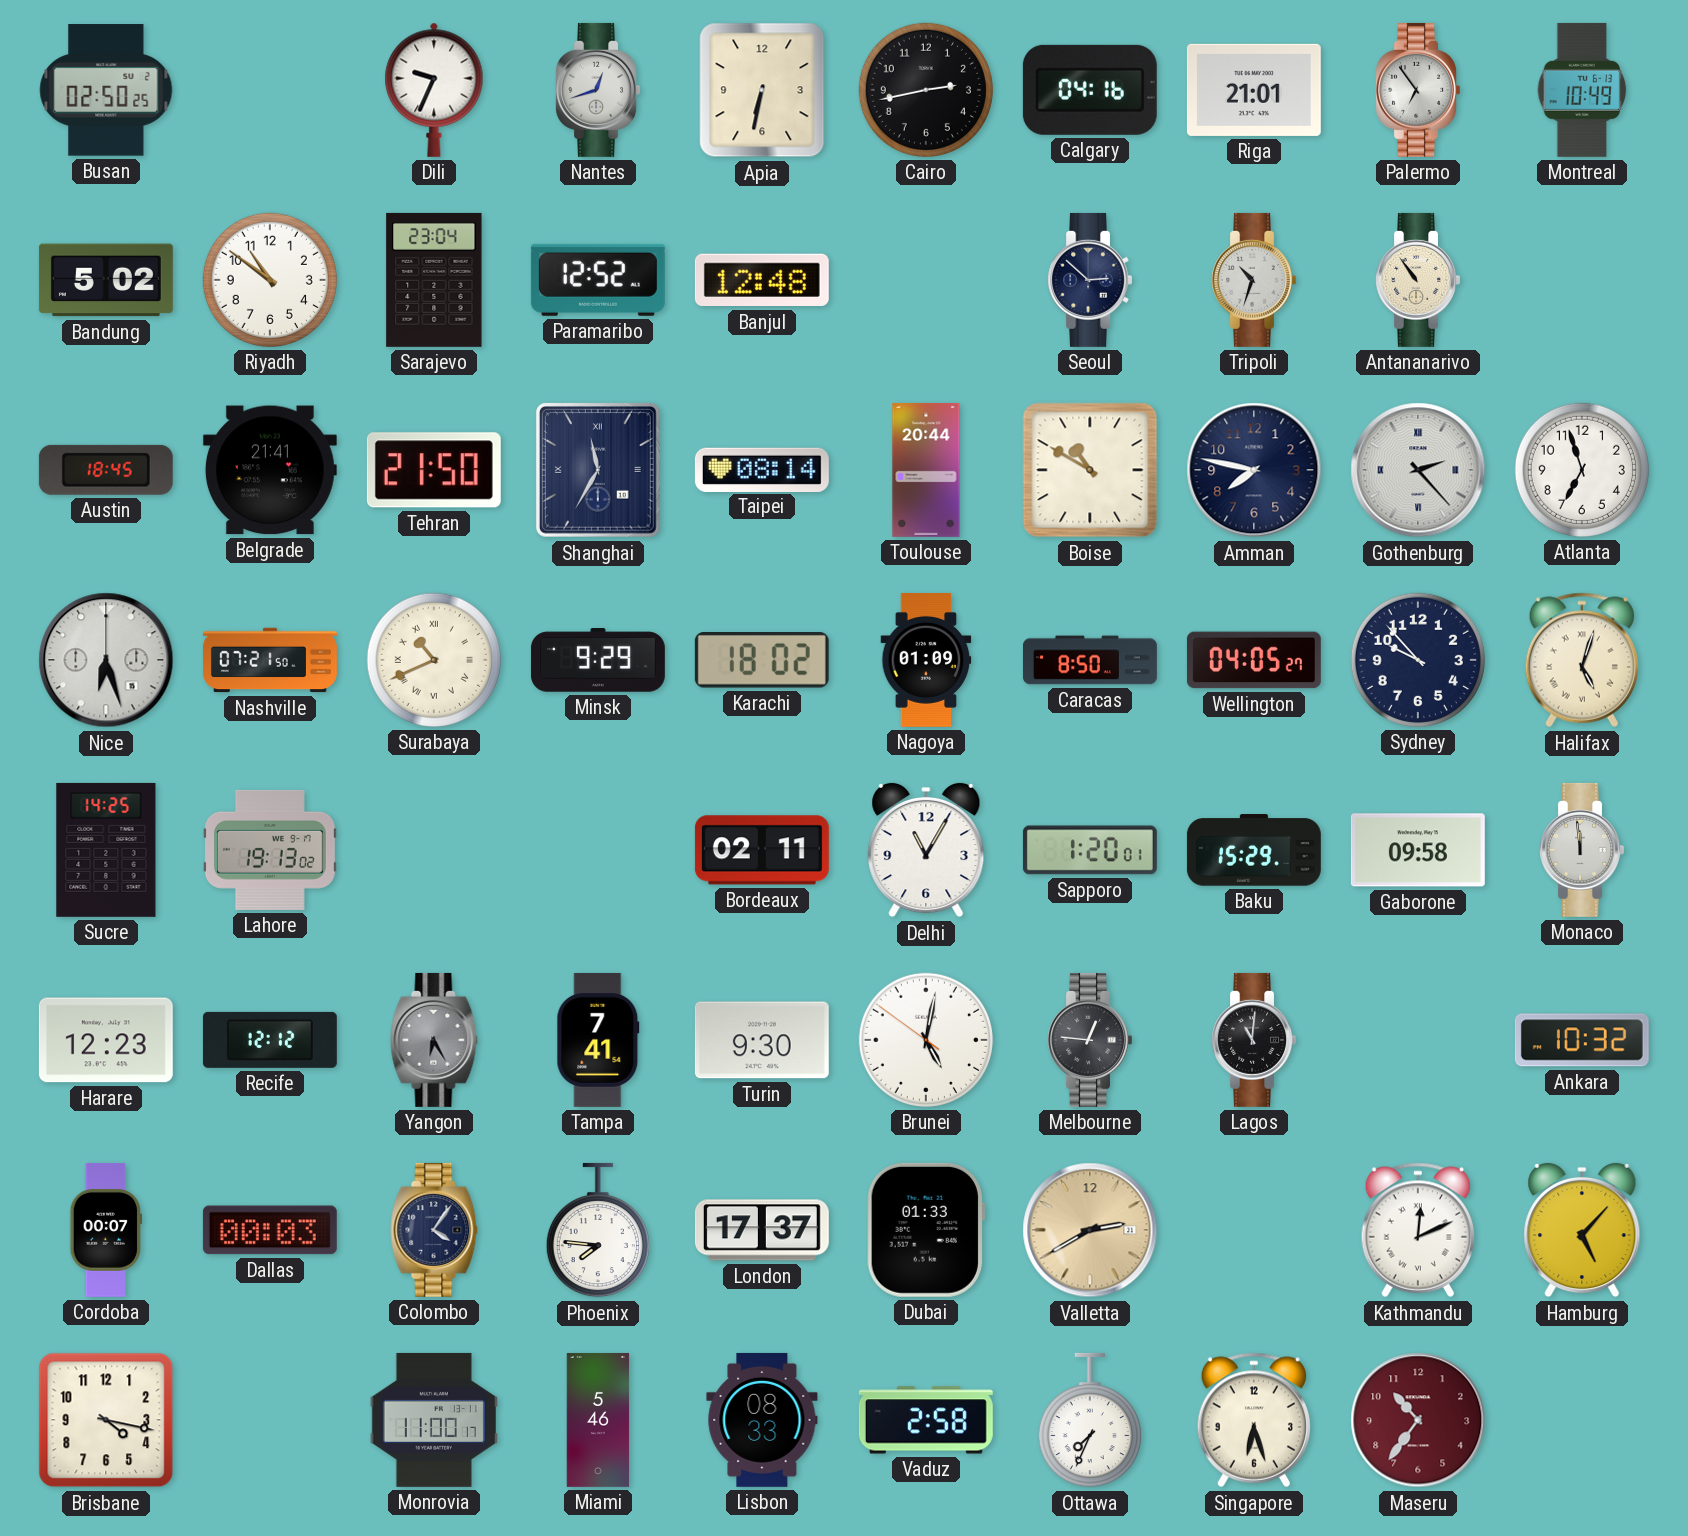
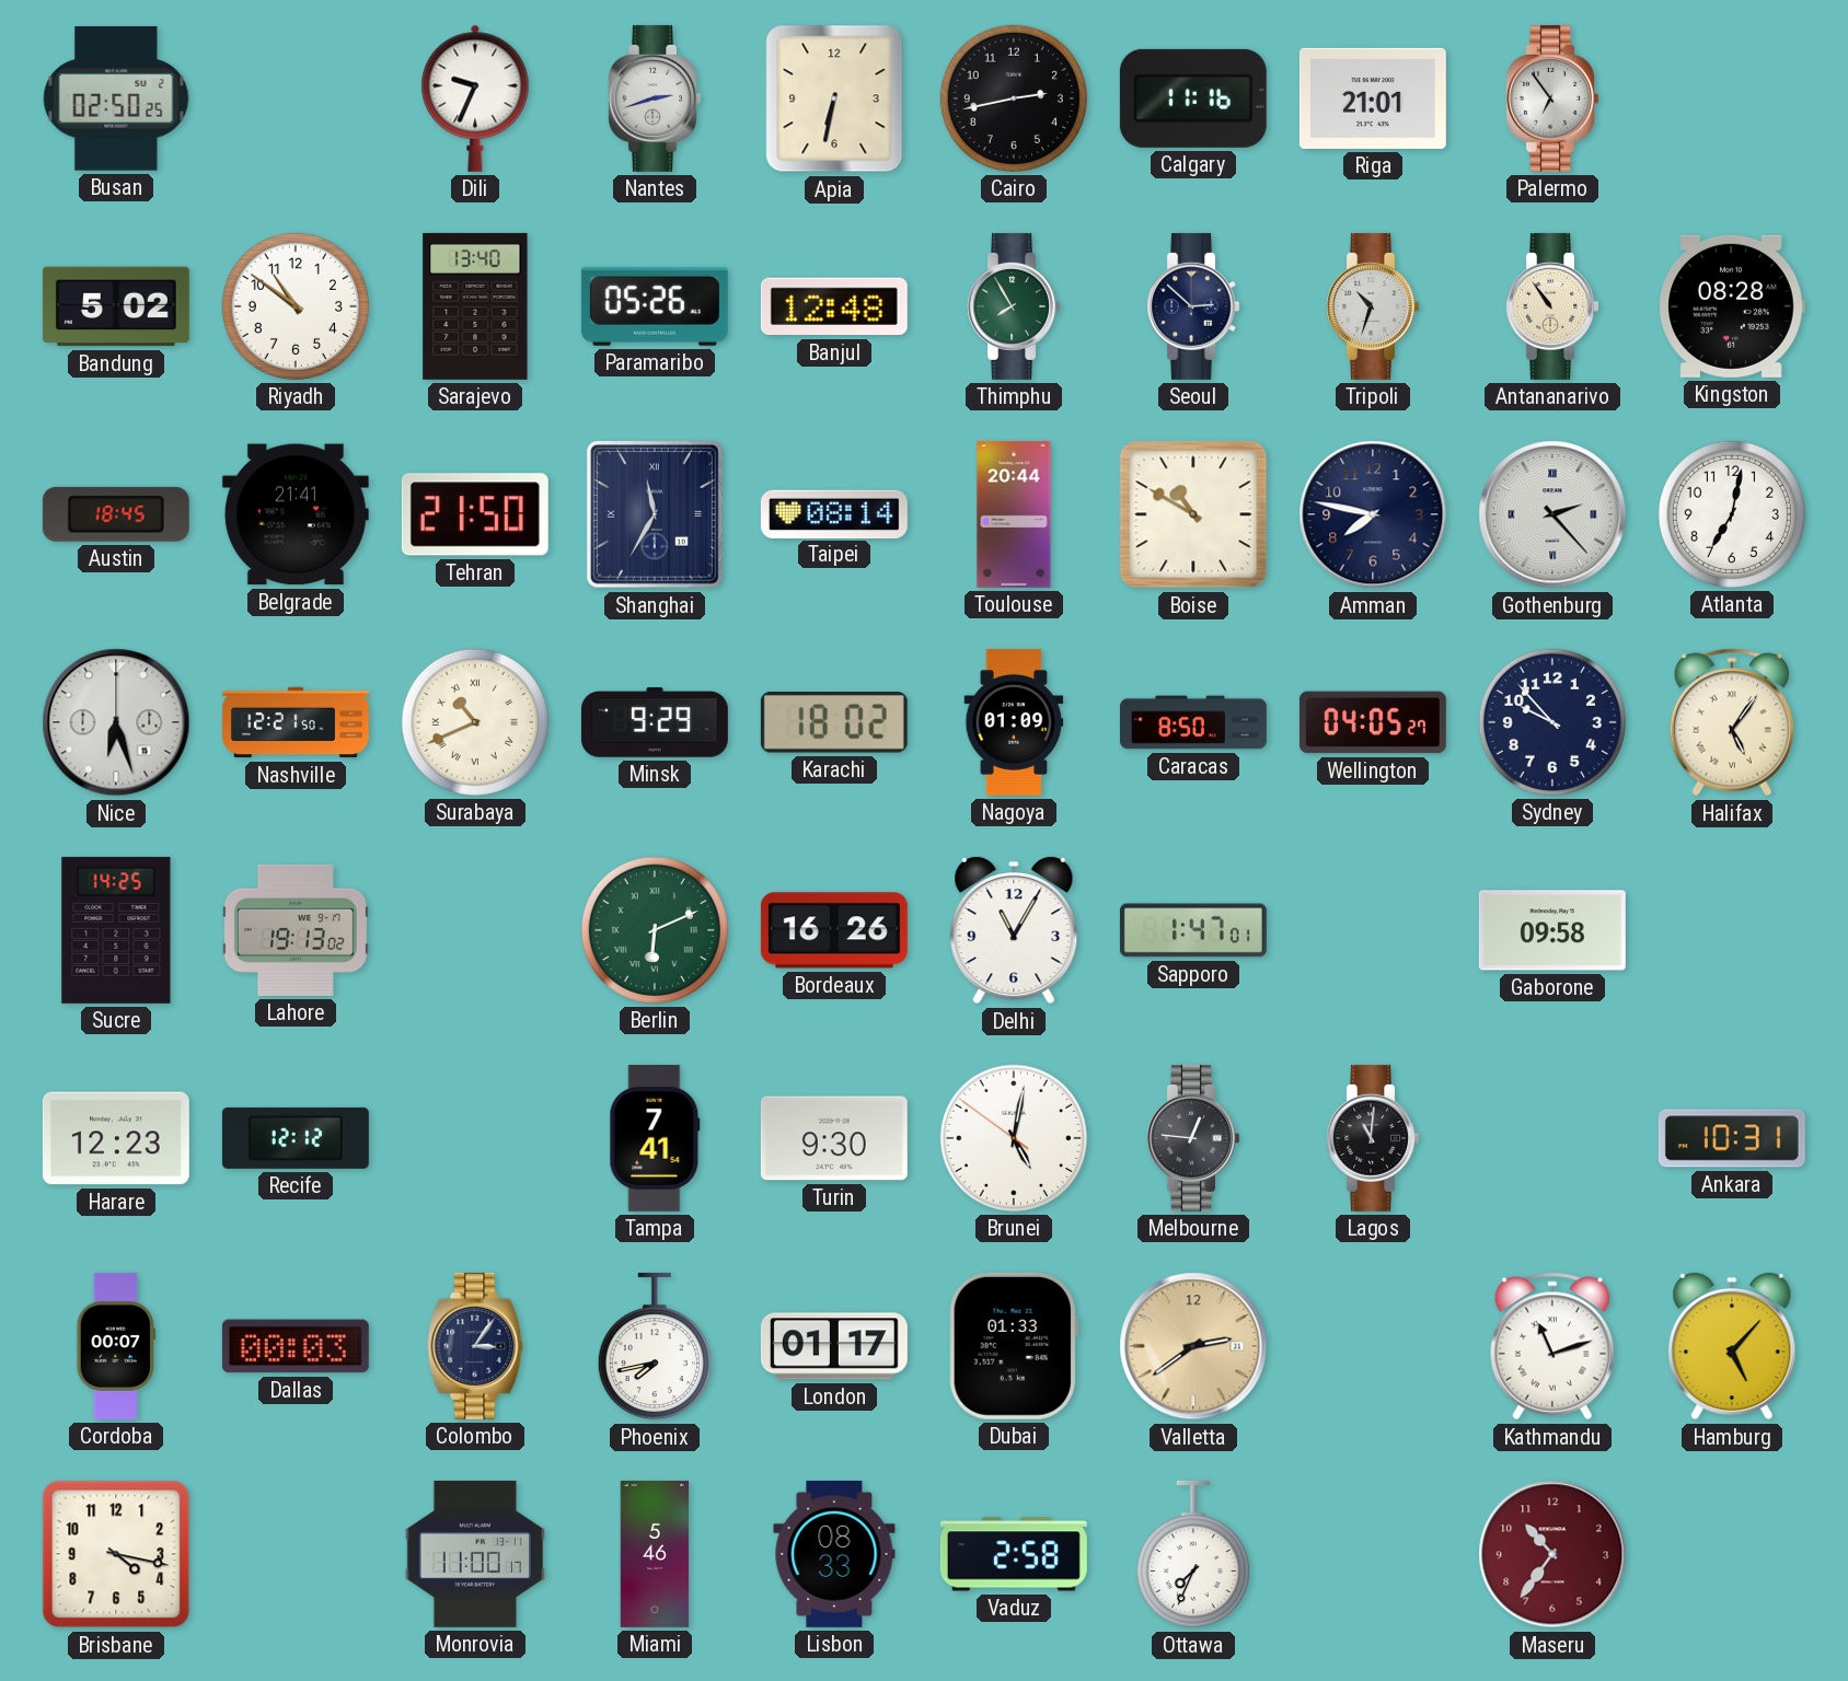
Nantes: 12:42 -> 2:42 (654, 98)
Calgary: 04:16 -> 11:16 (1193, 98)
Montreal: 10:49 -> none (1582, 90)
Sarajevo: 23:04 -> 13:40 (475, 306)
Paramaribo: 12:52 -> 05:26 (655, 306)
Thimphu: none -> 7:55 (1013, 306)
Kingston: none -> 08:28 (1732, 306)
Atlanta: 6:57 -> 7:02 (1732, 514)
Nashville: 07:21 -> 12:21 (296, 722)
Halifax: 5:03 -> 5:06 (1731, 722)
Berlin: none -> 6:11 (655, 930)
Bordeaux: 02:11 -> 16:26 (834, 930)
Sapporo: 1:20 -> 1:47 (1193, 930)
Baku: 15:29 -> none (1254, 850)
Monaco: 11:59 -> none (1581, 850)
Yangon: 6:25 -> none (434, 1040)
Ankara: 10:32 -> 10:31 (1732, 1138)
Colombo: 4:06 -> 3:06 (475, 1346)
Phoenix: 7:46 -> 7:43 (655, 1346)
London: 17:37 -> 01:17 (834, 1346)
Valletta: 2:40 -> 2:39 (1193, 1346)
Kathmandu: 12:11 -> 11:12 (1551, 1346)
Singapore: 6:27 -> none (1253, 1420)
